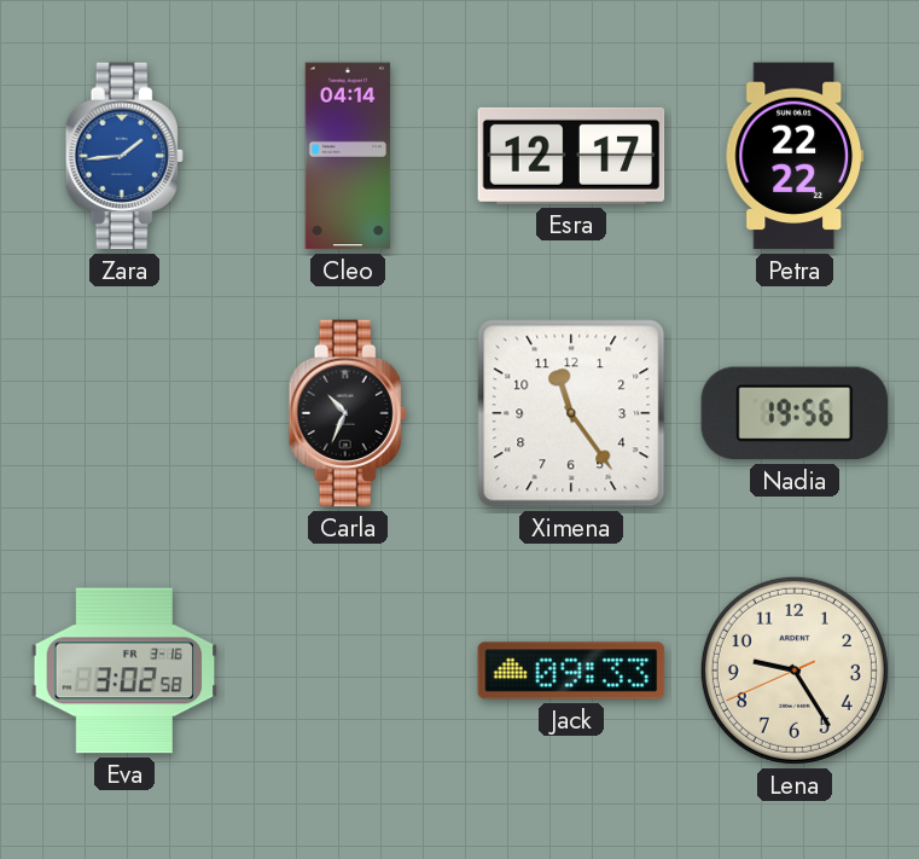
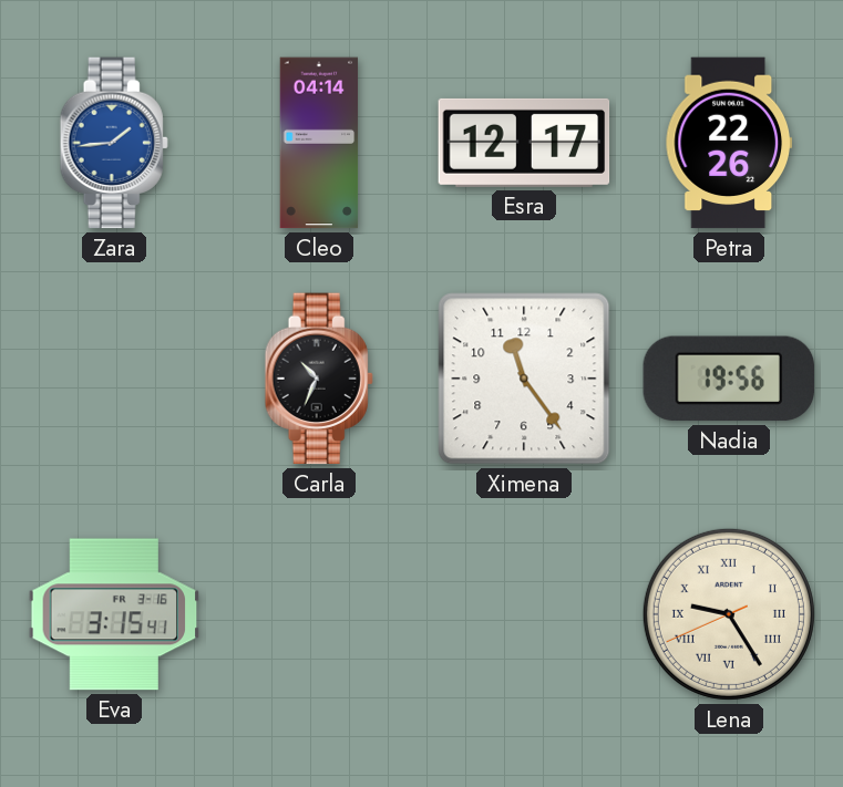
Petra: 22:22 -> 22:26 (728, 143)
Eva: 3:02 -> 3:15 (114, 614)
Jack: 09:33 -> none (571, 671)
Lena numerals: Arabic -> Roman (729, 614)
